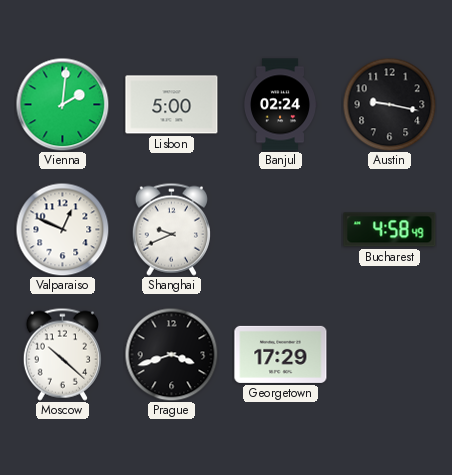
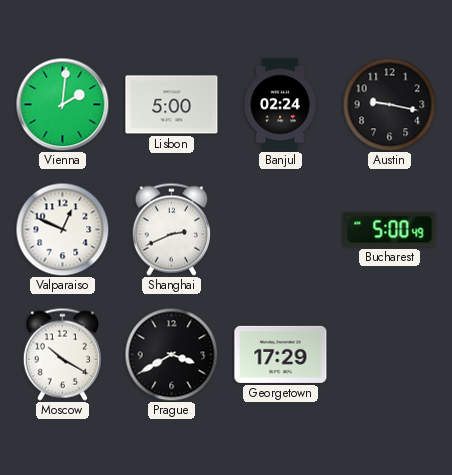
Shanghai: 9:41 -> 2:41 (171, 229)
Bucharest: 4:58 -> 5:00 (390, 230)
Moscow: 10:22 -> 10:20 (62, 354)
Prague: 3:42 -> 3:40 (171, 354)
